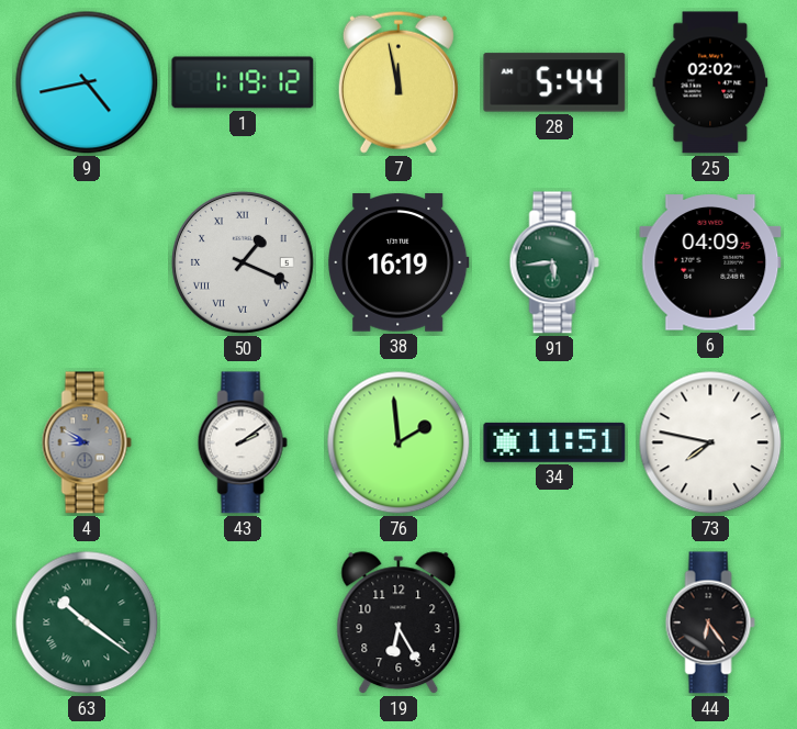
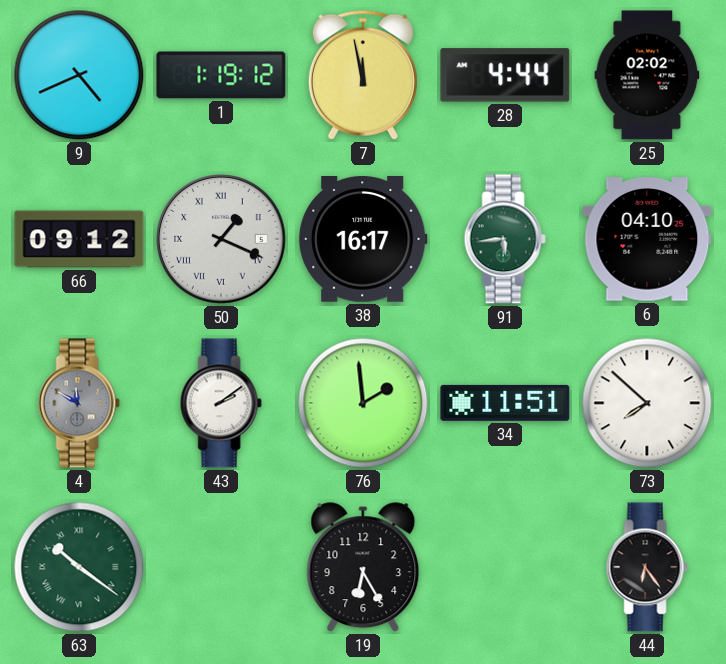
9: 4:43 -> 4:41 (79, 75)
28: 5:44 -> 4:44 (505, 75)
66: none -> 09:12 (79, 239)
38: 16:19 -> 16:17 (363, 240)
6: 04:09 -> 04:10 (647, 239)
4: 8:50 -> 11:50 (79, 403)
73: 7:47 -> 7:52 (647, 403)
